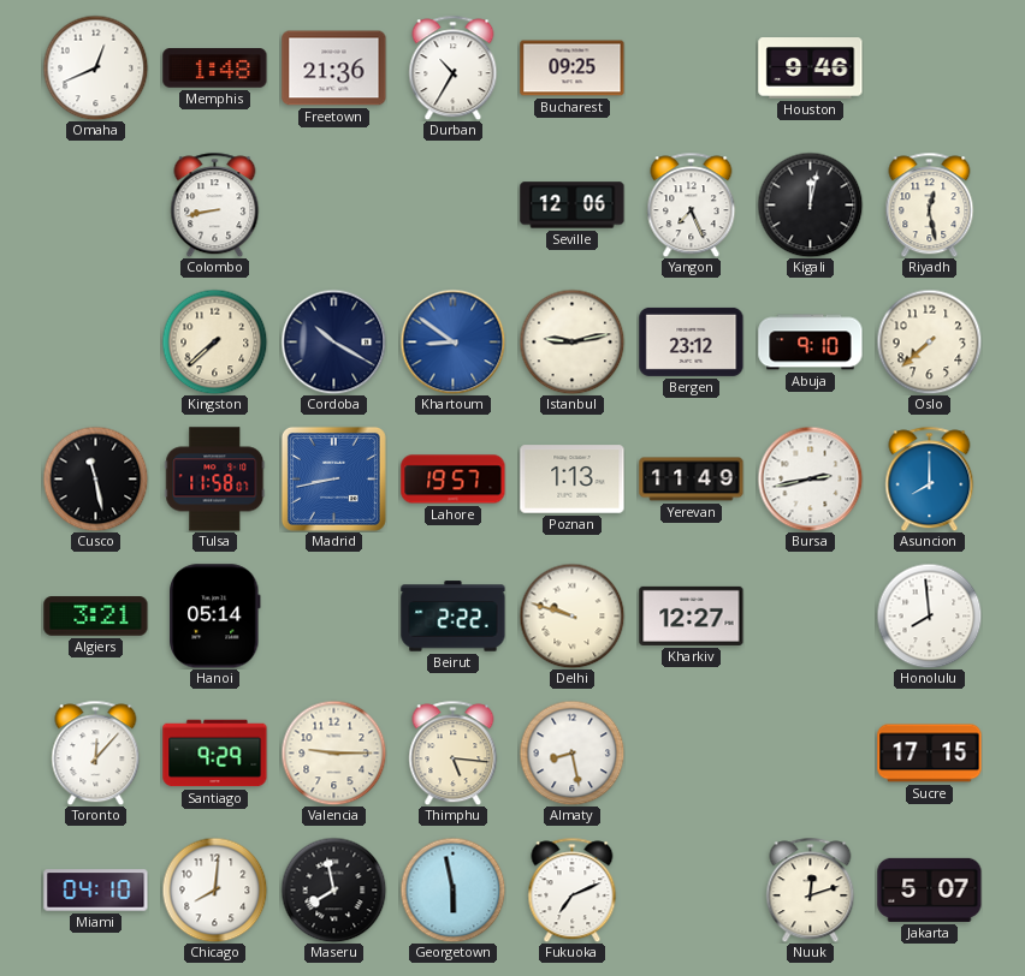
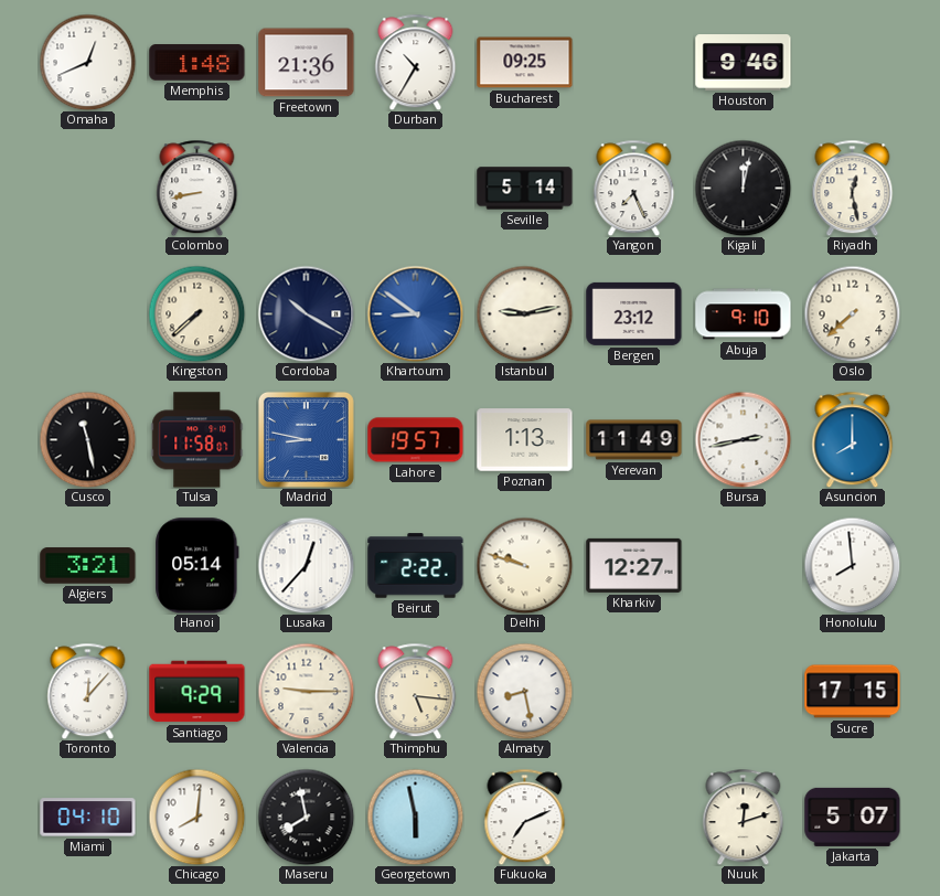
Seville: 12:06 -> 5:14 (525, 189)
Madrid: 8:43 -> 8:47 (306, 439)
Lusaka: none -> 12:37 (306, 565)
